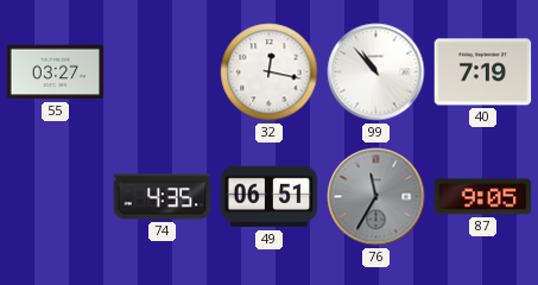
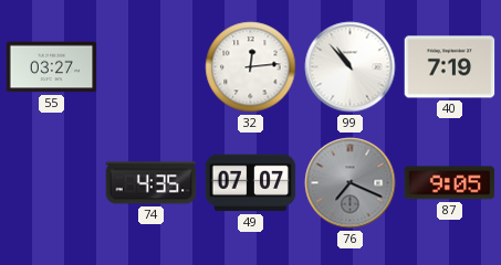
32: 12:17 -> 12:14 (251, 67)
49: 06:51 -> 07:07 (251, 183)
76: 11:35 -> 7:19 (351, 183)
